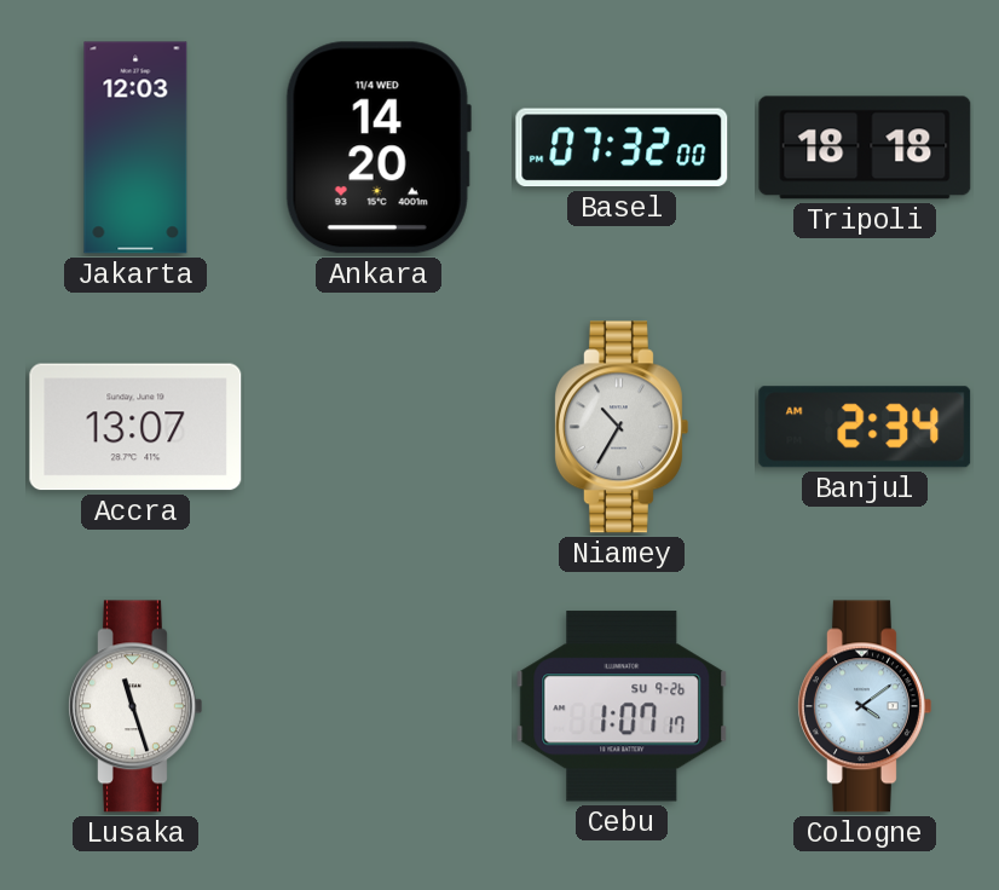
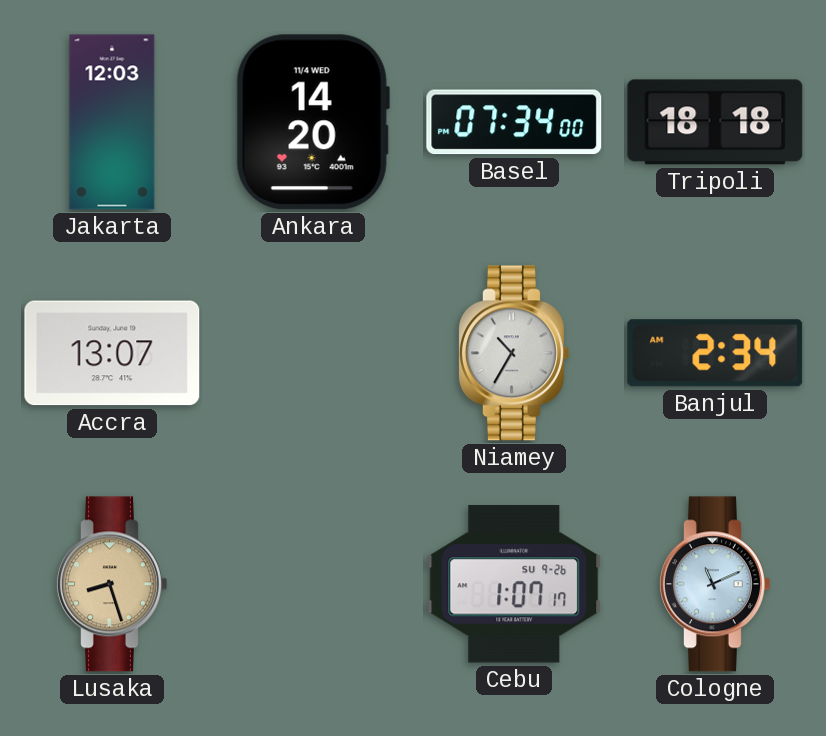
Basel: 07:32 -> 07:34 (514, 122)
Lusaka: 11:27 -> 8:27 (111, 584)
Lusaka dial: white -> champagne (111, 584)
Cologne: 4:09 -> 11:11 (714, 584)
